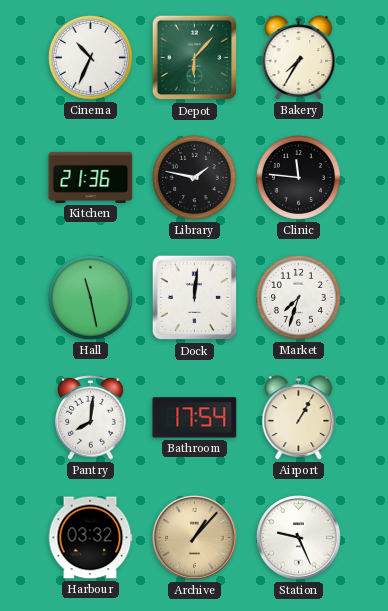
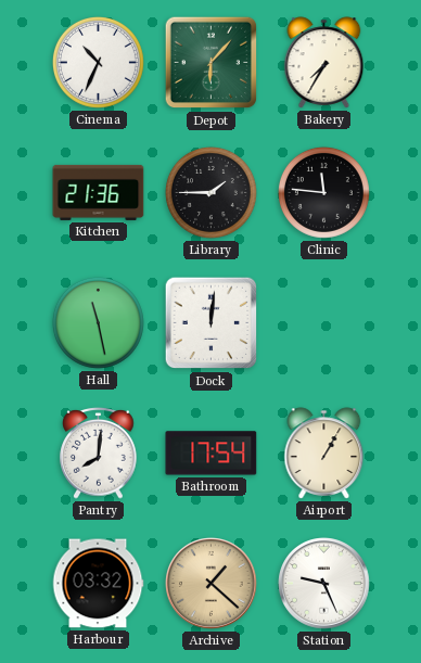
Library: 1:47 -> 1:45 (210, 192)
Market: 7:33 -> none (298, 297)
Archive: 1:07 -> 1:22 (212, 584)
